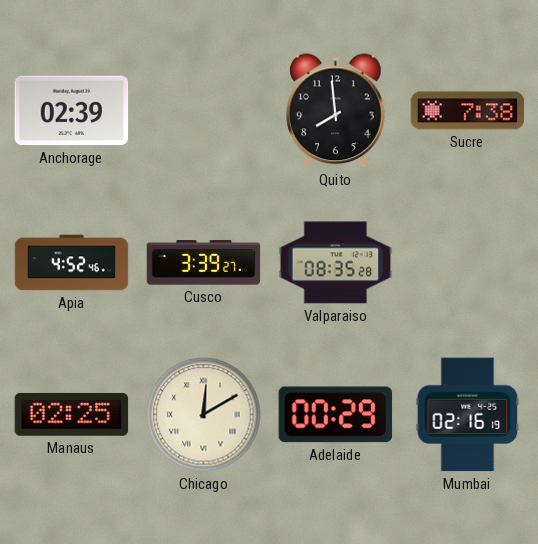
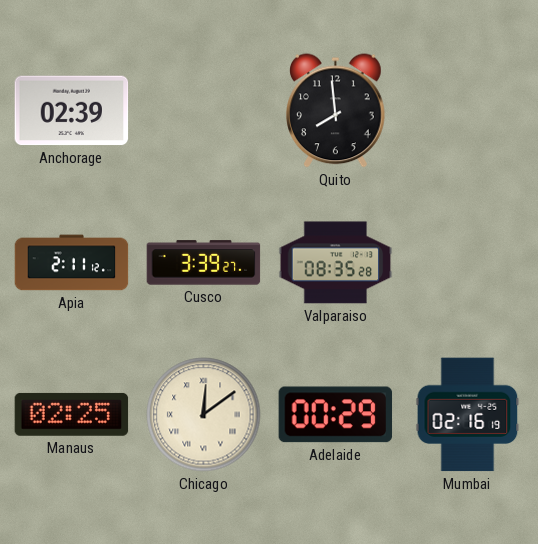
Sucre: 7:38 -> none (468, 111)
Apia: 4:52 -> 2:11 (72, 263)
Chicago: 12:10 -> 12:09 (204, 415)
